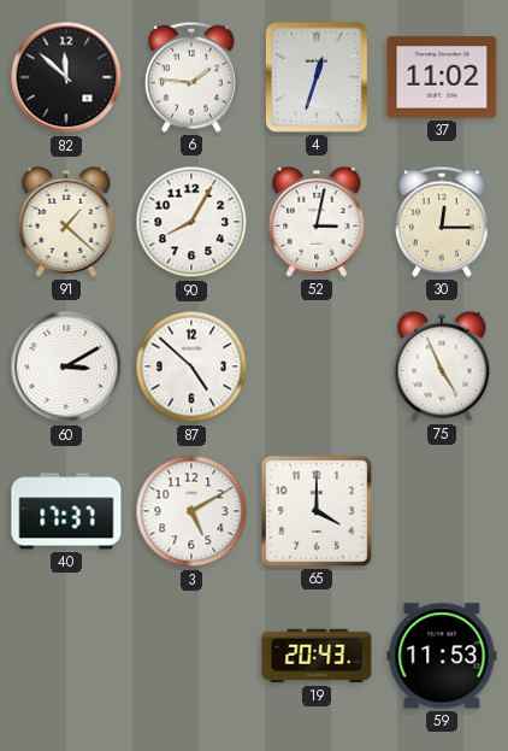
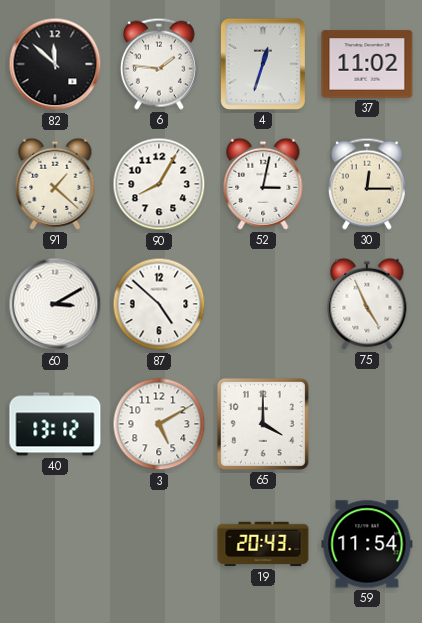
40: 17:37 -> 13:12 (55, 424)
59: 11:53 -> 11:54 (367, 544)
